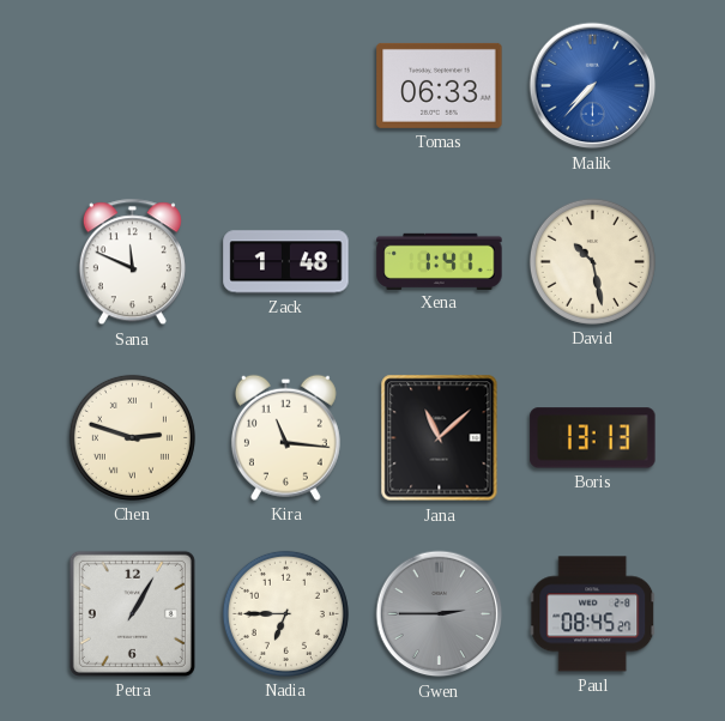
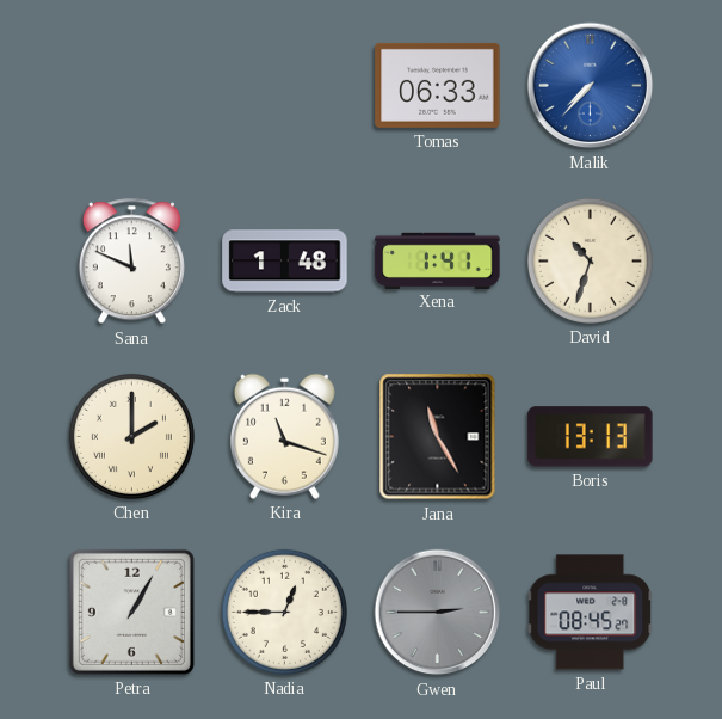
David: 10:28 -> 10:33 (590, 260)
Chen: 2:48 -> 2:00 (131, 436)
Kira: 11:16 -> 11:18 (284, 436)
Jana: 11:08 -> 11:25 (438, 437)
Nadia: 6:45 -> 12:45 (284, 612)
